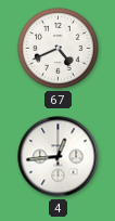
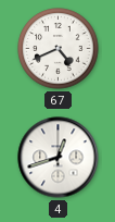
4: 12:44 -> 12:42 (59, 158)
